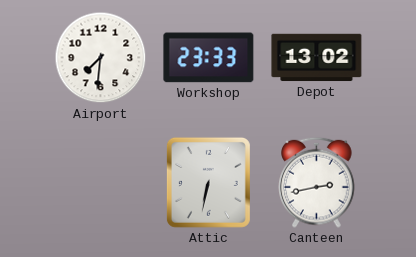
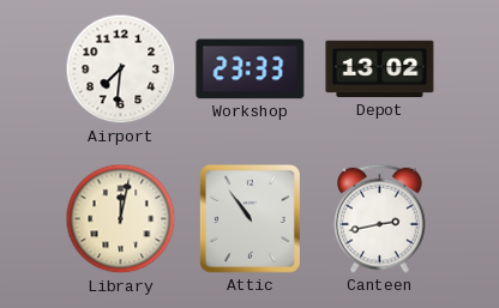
Library: none -> 12:02 (121, 219)
Attic: 6:32 -> 10:54 (249, 218)
